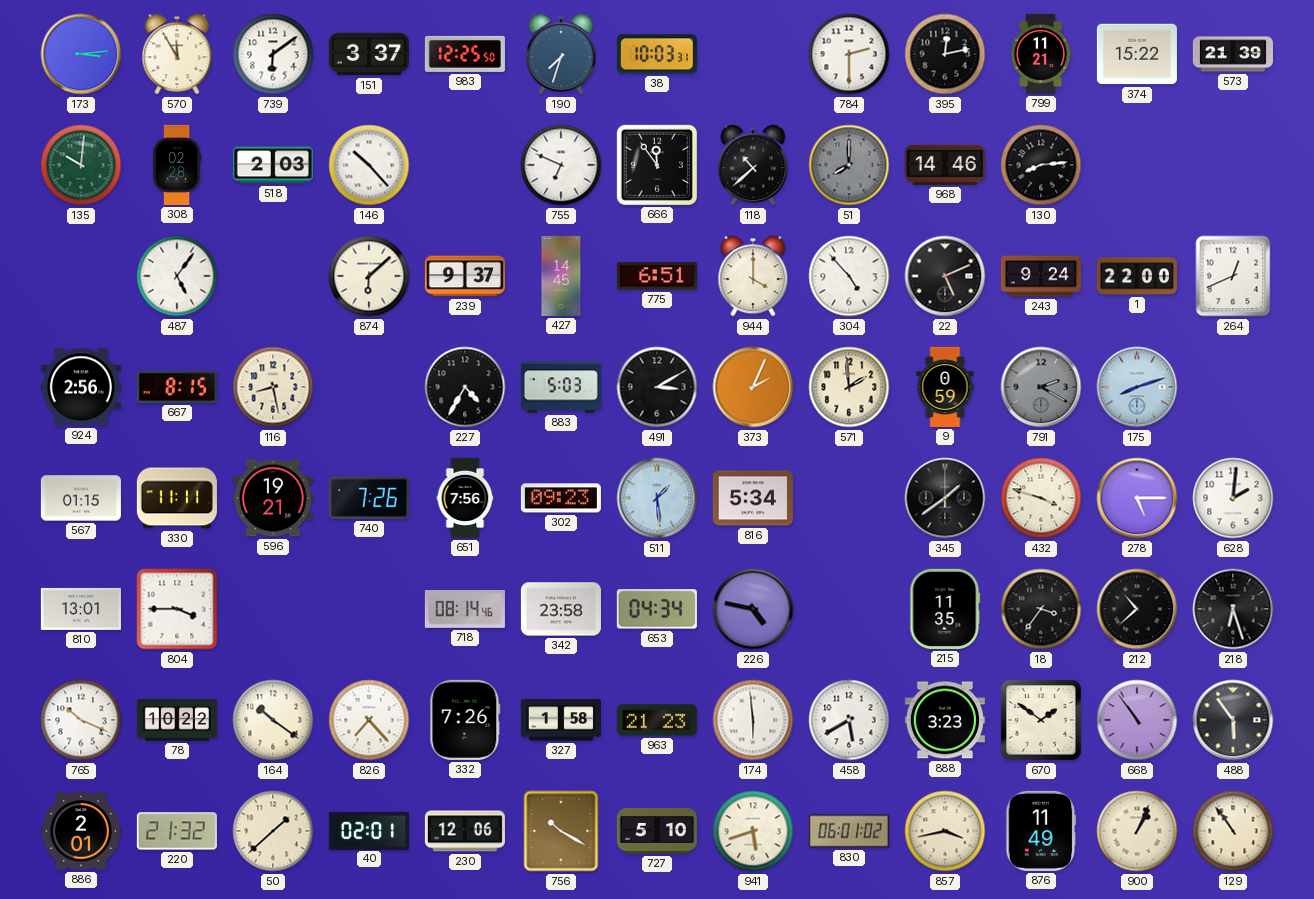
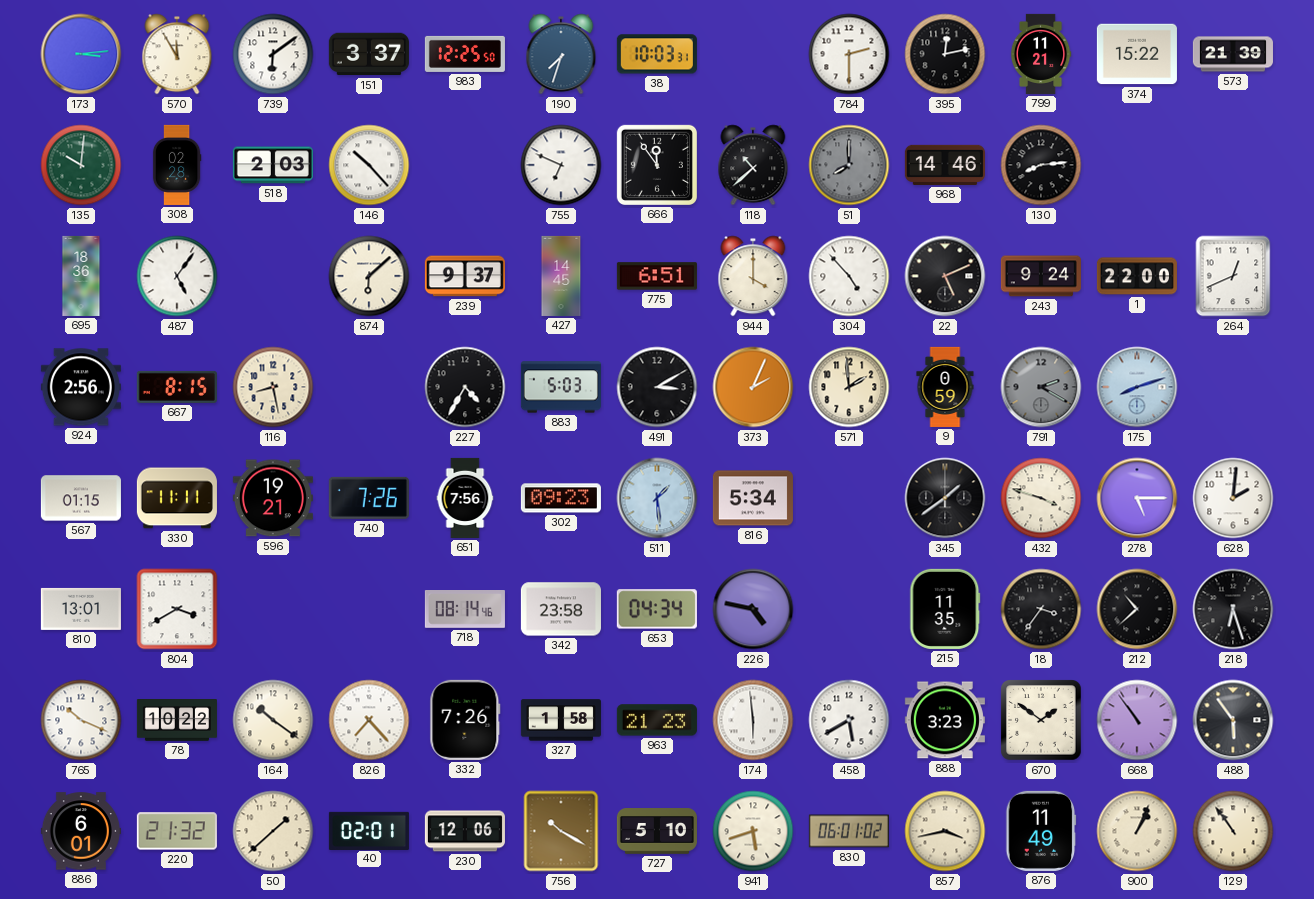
695: none -> 18:36 (81, 276)
804: 3:45 -> 3:40 (177, 609)
886: 2:01 -> 6:01 (81, 831)
